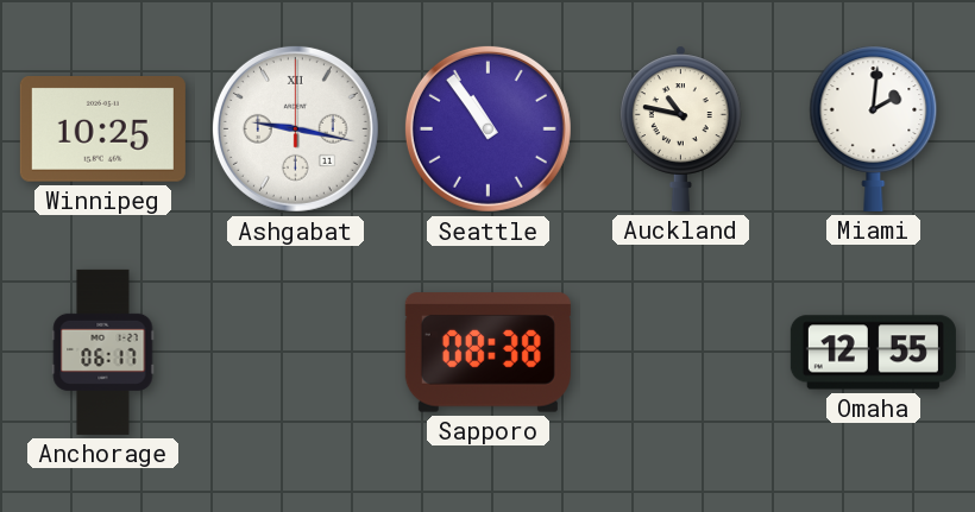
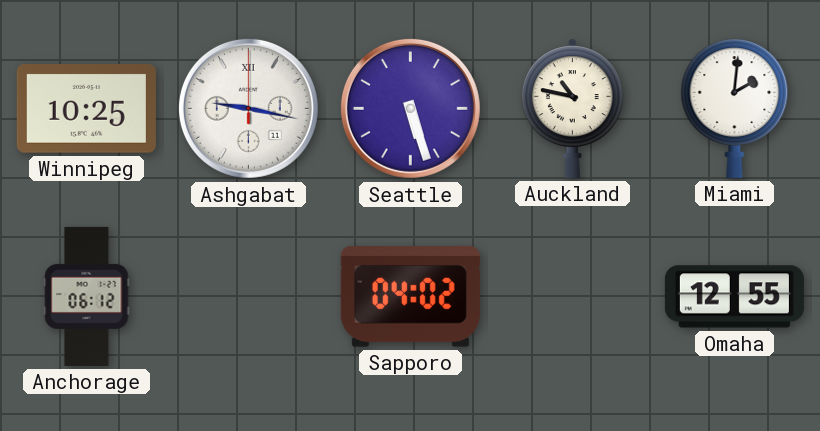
Seattle: 10:54 -> 5:27 (410, 108)
Anchorage: 06:17 -> 06:12 (87, 296)
Sapporo: 08:38 -> 04:02 (410, 297)
